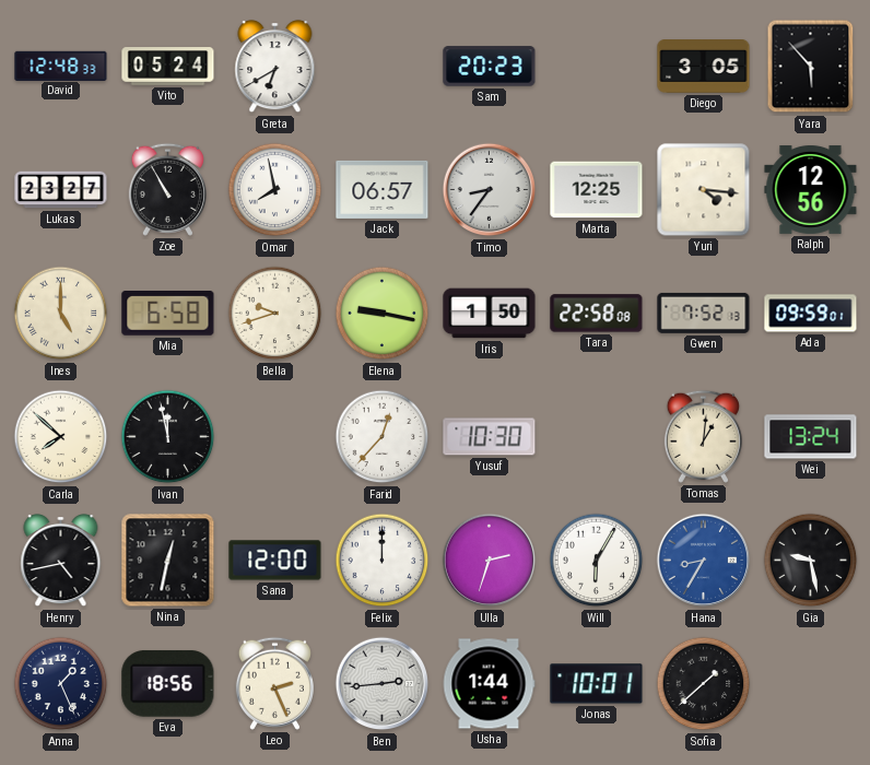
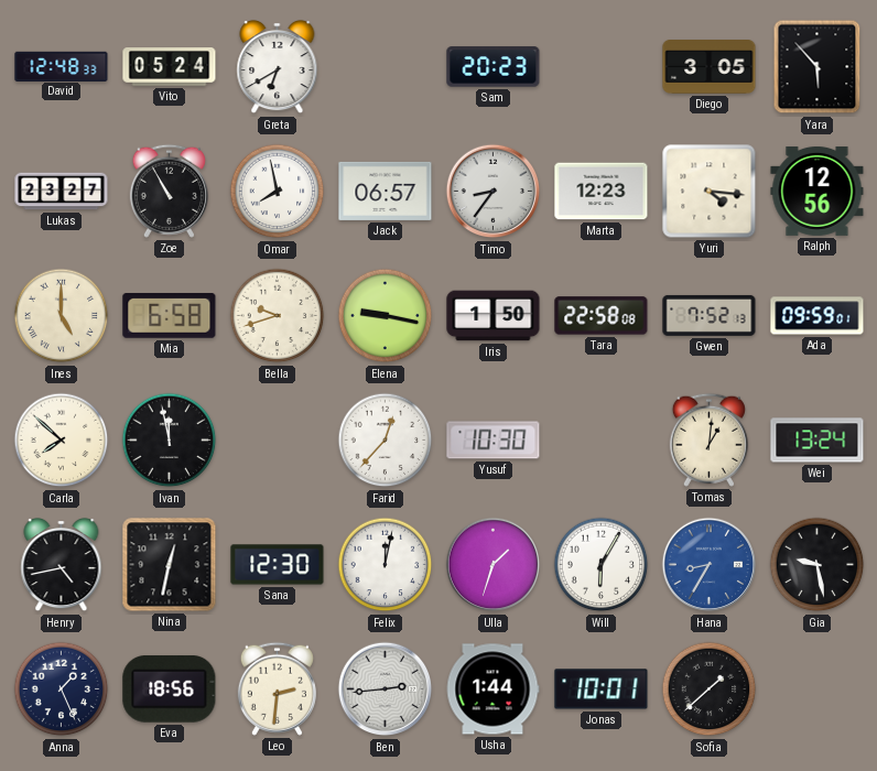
Marta: 12:25 -> 12:23 (602, 192)
Sana: 12:00 -> 12:30 (278, 565)
Felix: 12:00 -> 12:02 (386, 565)
Ulla: 2:33 -> 1:33 (494, 565)
Leo: 2:26 -> 2:31 (277, 688)
